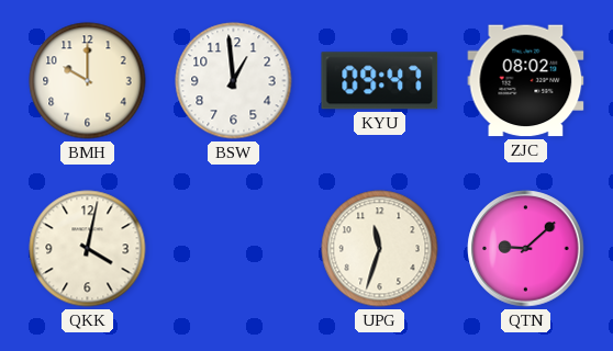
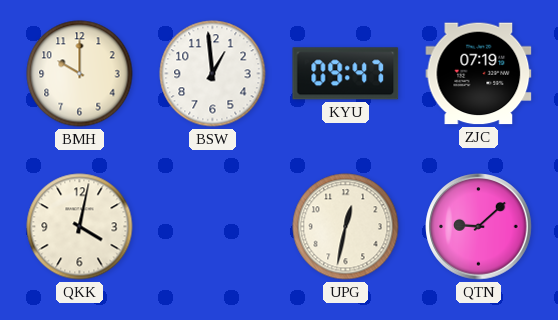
ZJC: 08:02 -> 07:19 (479, 74)
UPG: 11:33 -> 12:32 (346, 227)
